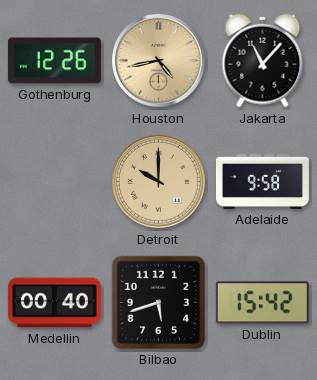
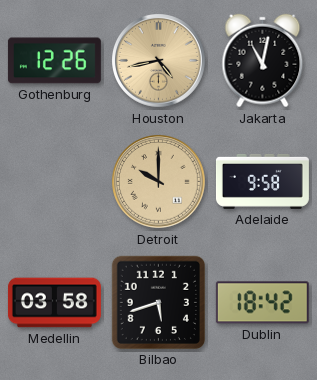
Jakarta: 11:07 -> 11:02 (263, 61)
Medellin: 00:40 -> 03:58 (54, 303)
Dublin: 15:42 -> 18:42 (262, 303)
